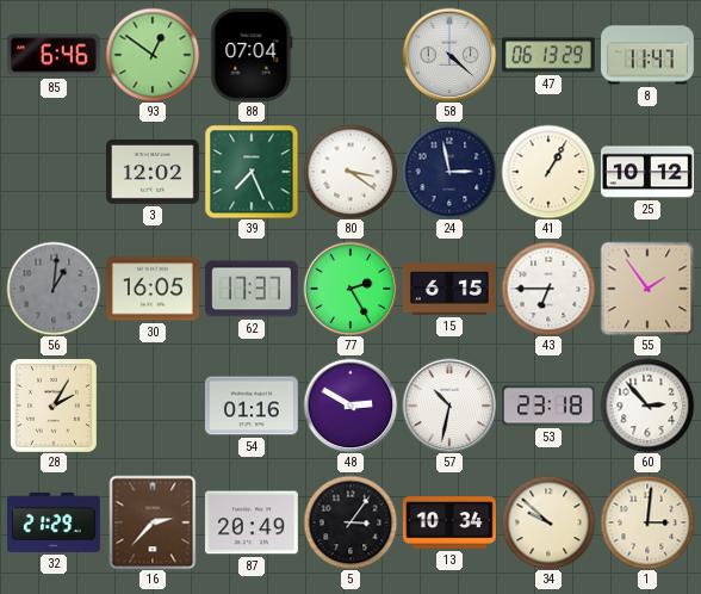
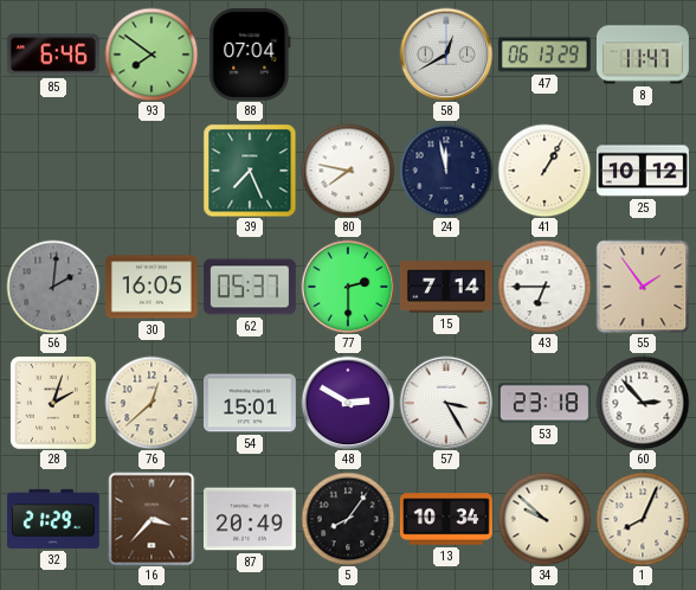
93: 12:51 -> 7:51 (152, 54)
58: 4:22 -> 12:40 (446, 54)
3: 12:02 -> none (153, 172)
80: 3:21 -> 7:47 (348, 171)
24: 2:58 -> 11:58 (446, 171)
56: 1:01 -> 2:01 (53, 287)
62: 17:37 -> 05:37 (250, 287)
77: 2:25 -> 2:30 (348, 287)
15: 6:15 -> 7:14 (446, 287)
28: 2:05 -> 2:03 (53, 403)
76: none -> 12:38 (152, 403)
54: 01:16 -> 15:01 (250, 403)
57: 10:32 -> 3:25 (446, 403)
16: 2:37 -> 3:37 (152, 519)
5: 3:06 -> 8:06 (348, 519)
1: 3:01 -> 8:04 (643, 519)
